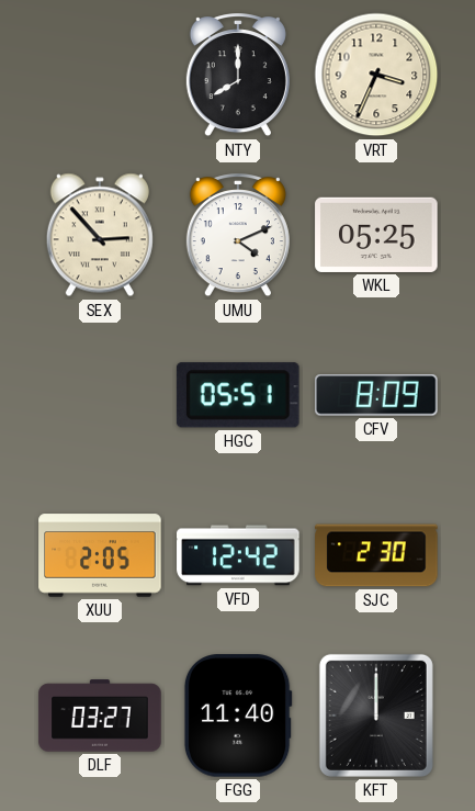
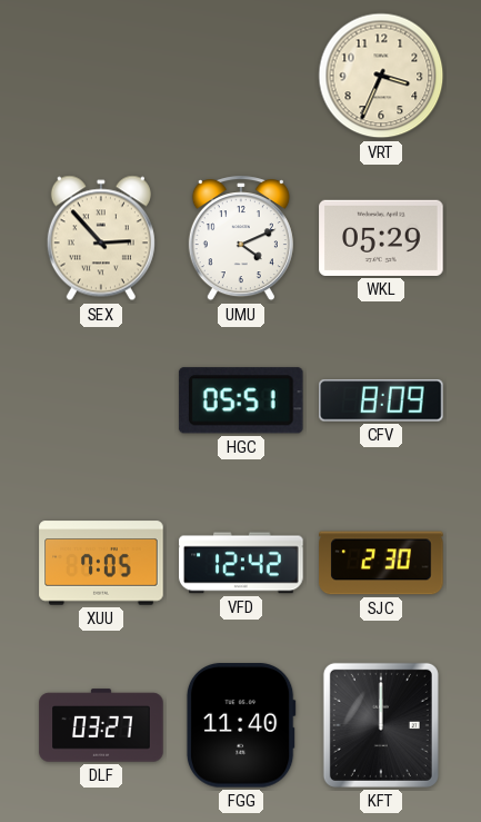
NTY: 8:00 -> none (238, 76)
WKL: 05:25 -> 05:29 (381, 238)
XUU: 2:05 -> 7:05 (101, 563)
